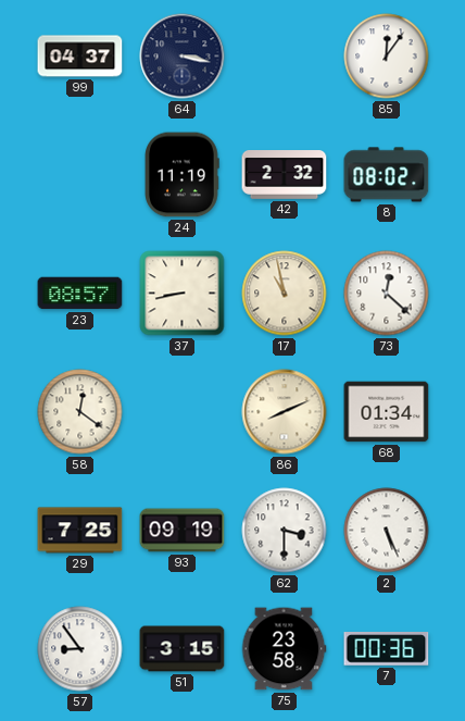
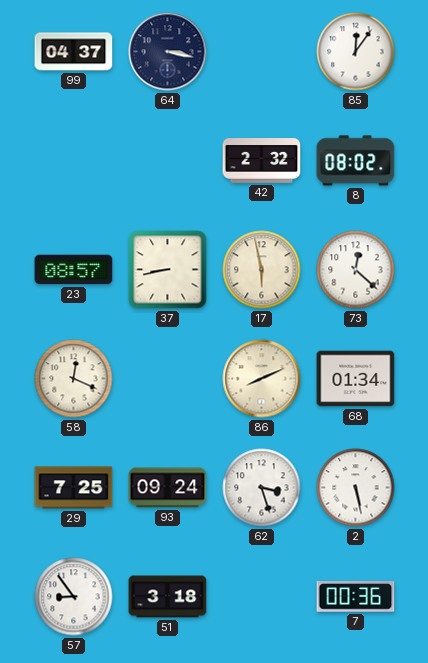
24: 11:19 -> none (181, 175)
17: 10:58 -> 5:58 (262, 270)
58: 12:21 -> 12:19 (74, 379)
93: 09:19 -> 09:24 (168, 488)
62: 3:30 -> 3:27 (262, 488)
2: 5:26 -> 5:28 (356, 488)
51: 3:15 -> 3:18 (168, 597)
75: 23:58 -> none (284, 649)
